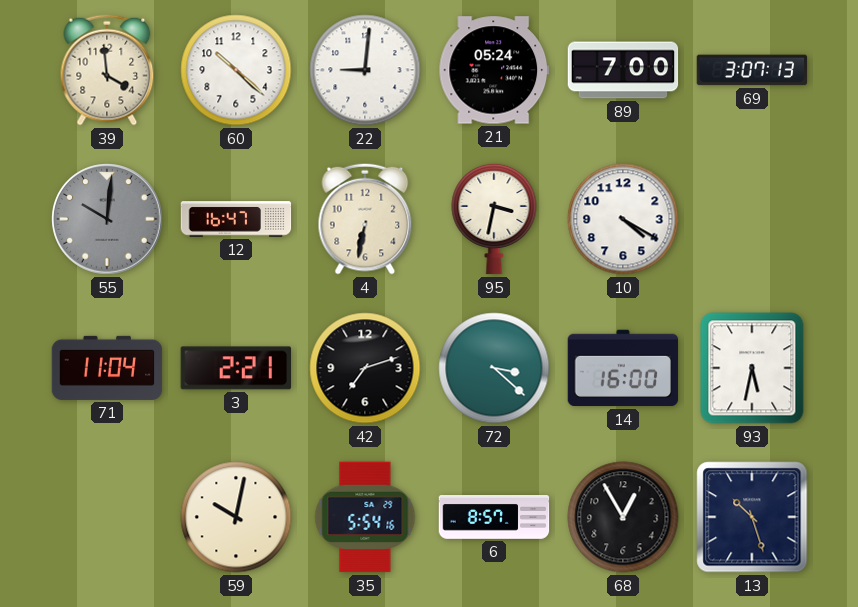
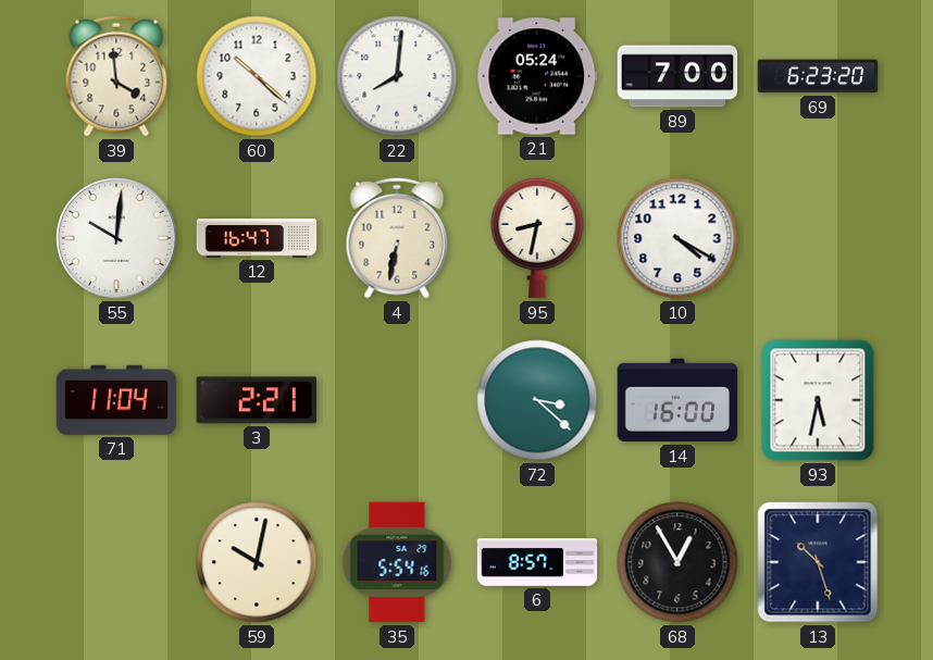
22: 9:01 -> 8:01 (397, 76)
69: 3:07 -> 6:23 (818, 76)
55 dial: grey -> white (116, 238)
95: 3:32 -> 8:32 (537, 238)
42: 7:12 -> none (365, 368)
